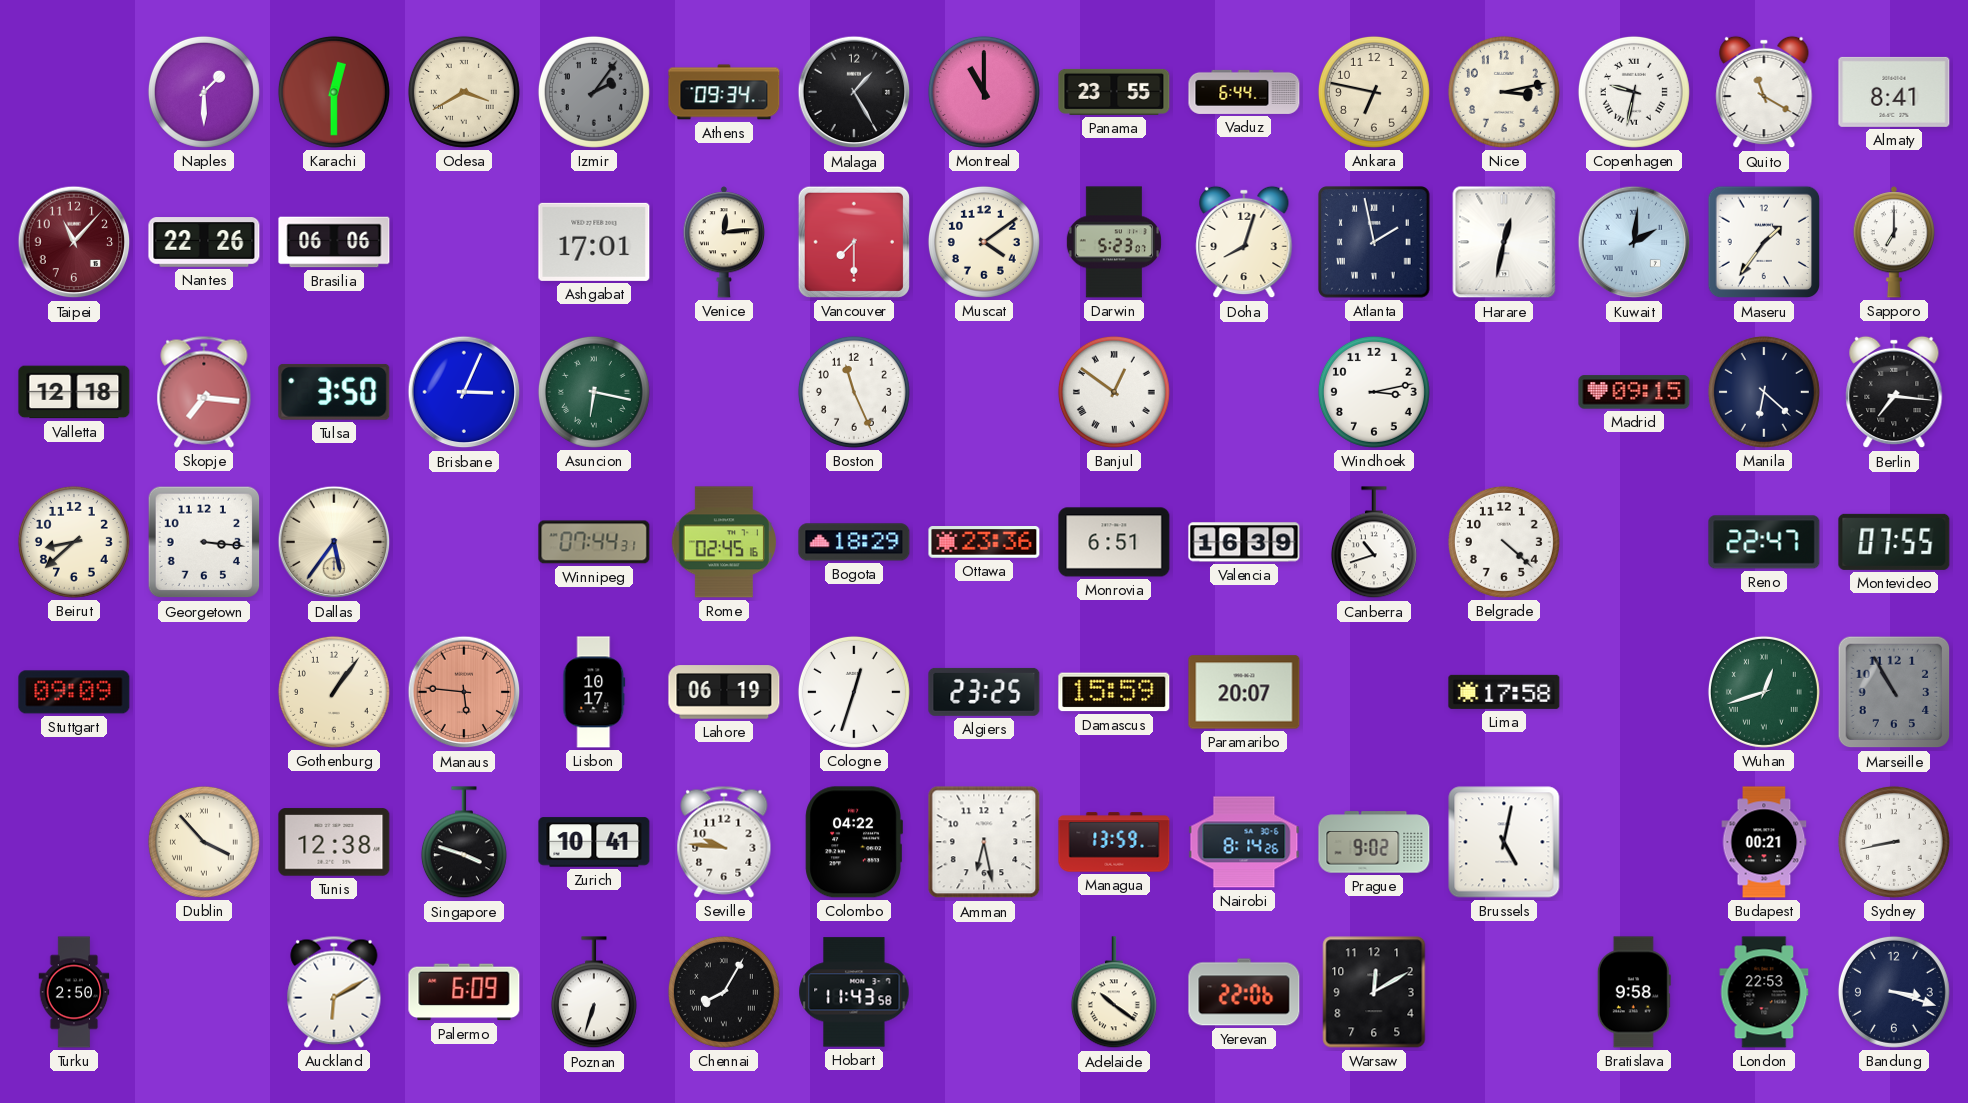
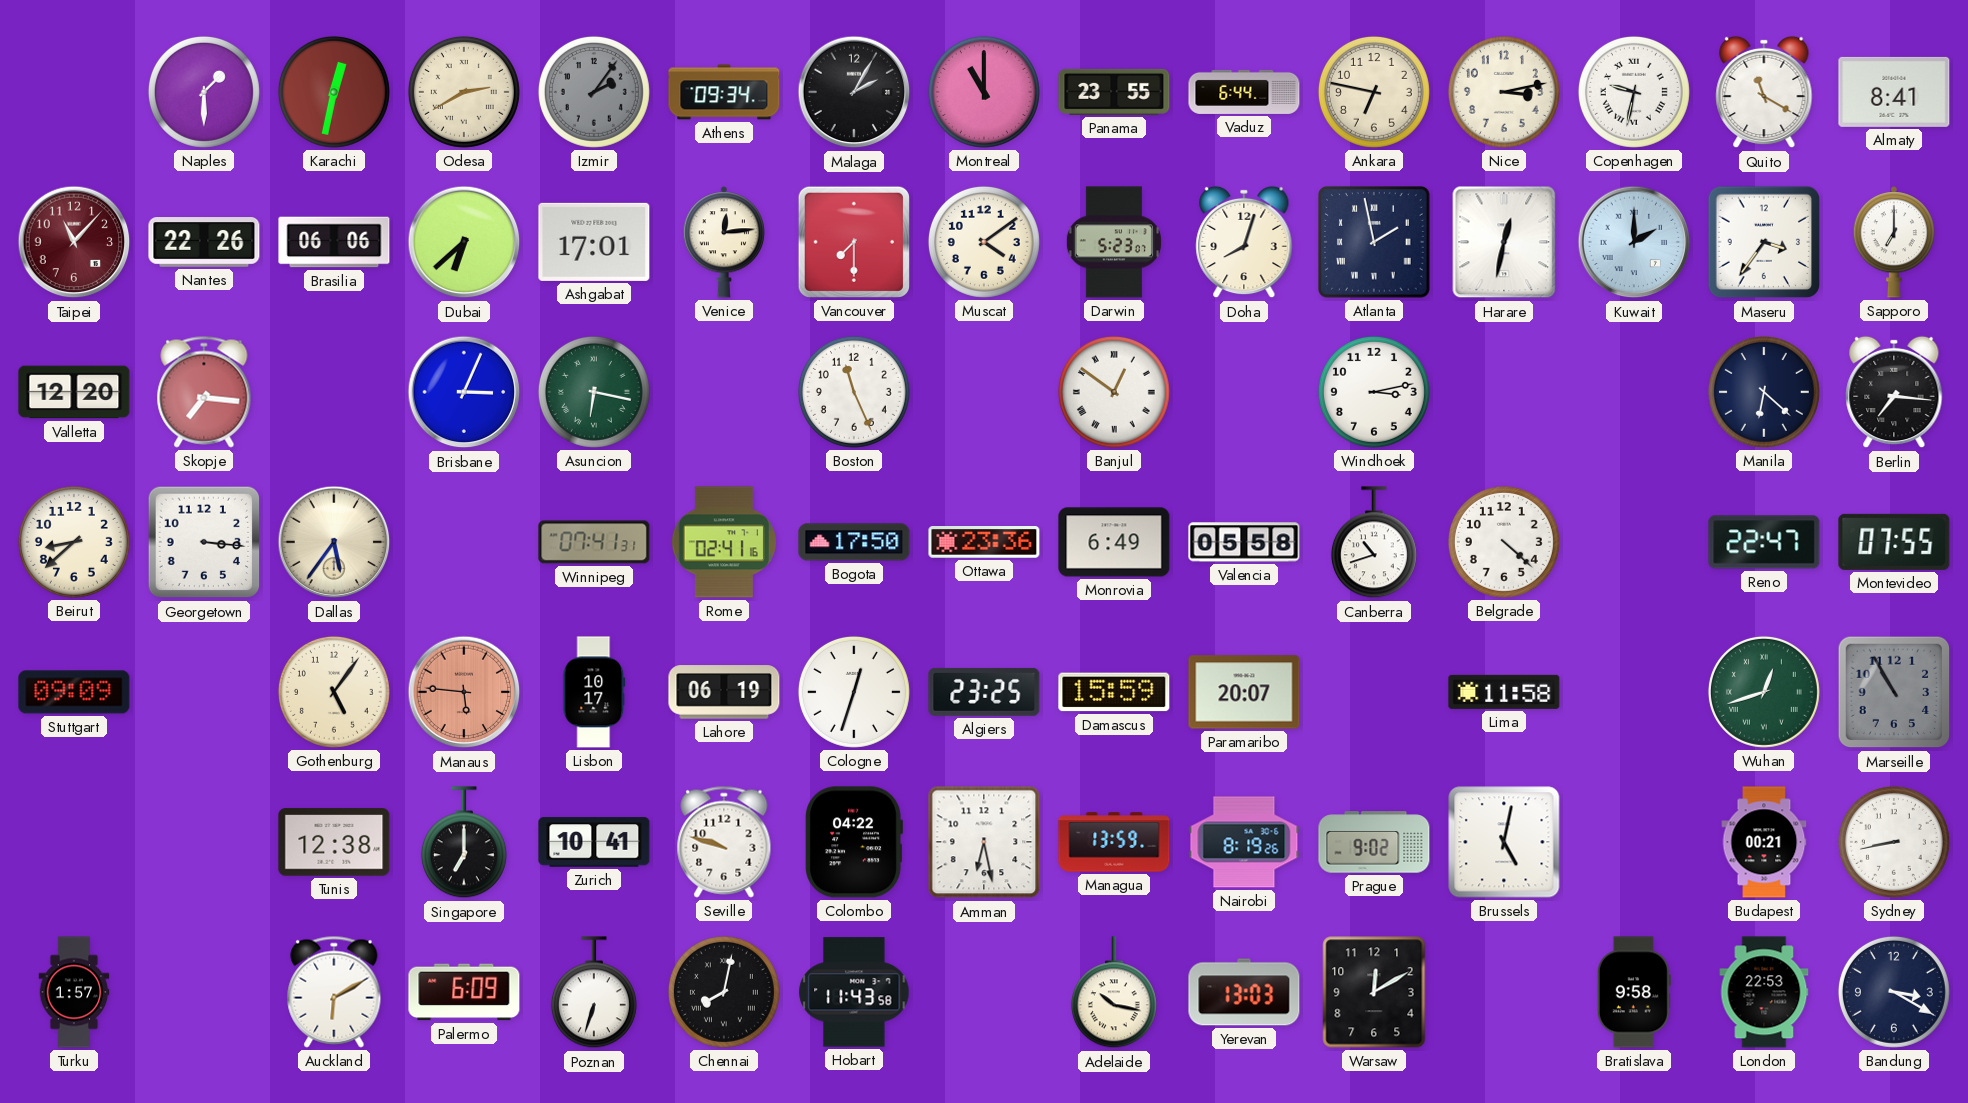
Karachi: 12:30 -> 12:32 (334, 92)
Odesa: 3:40 -> 2:40 (464, 92)
Malaga: 1:25 -> 2:05 (854, 92)
Dubai: none -> 6:38 (464, 242)
Kuwait: 2:01 -> 2:00 (1634, 242)
Maseru: 1:36 -> 3:36 (1764, 242)
Valletta: 12:18 -> 12:20 (74, 392)
Tulsa: 3:50 -> none (334, 392)
Madrid: 09:15 -> none (1634, 392)
Winnipeg: 07:44 -> 07:41 (594, 542)
Rome: 02:45 -> 02:41 (724, 542)
Bogota: 18:29 -> 17:50 (854, 542)
Monrovia: 6:51 -> 6:49 (1114, 542)
Valencia: 16:39 -> 05:58 (1244, 542)
Gothenburg: 1:06 -> 5:06 (334, 692)
Lima: 17:58 -> 11:58 (1504, 692)
Dublin: 3:53 -> none (204, 842)
Singapore: 3:48 -> 7:00 (464, 843)
Seville: 9:46 -> 9:48 (724, 842)
Nairobi: 8:14 -> 8:19 (1244, 842)
Turku: 2:50 -> 1:57 (74, 992)
Chennai: 8:05 -> 8:02 (724, 992)
Adelaide: 10:21 -> 10:17 (1114, 993)
Yerevan: 22:06 -> 13:03 (1244, 992)
Bandung: 3:18 -> 3:20 (1894, 992)
